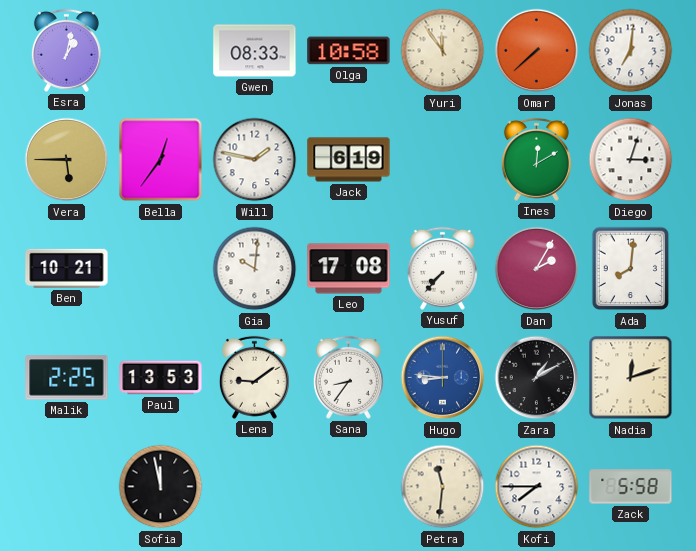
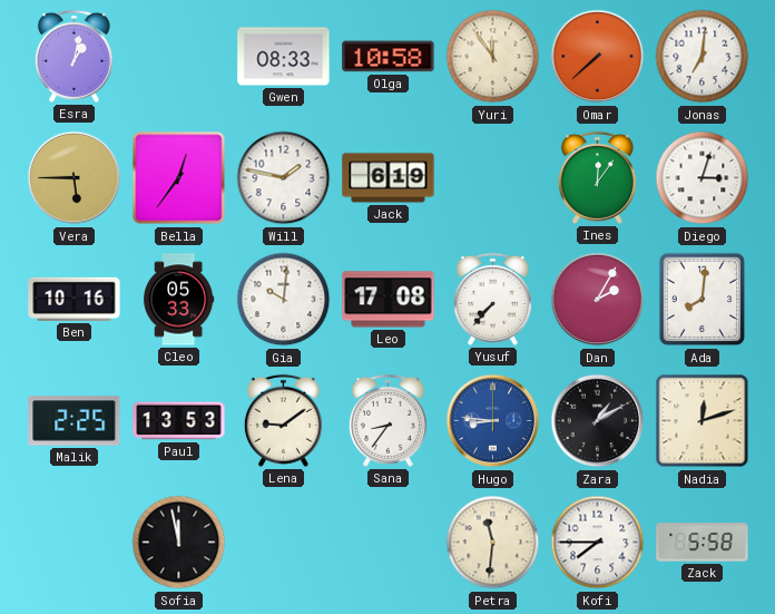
Ines: 12:10 -> 12:06 (597, 177)
Ben: 10:21 -> 10:16 (75, 299)
Cleo: none -> 05:33 (179, 300)
